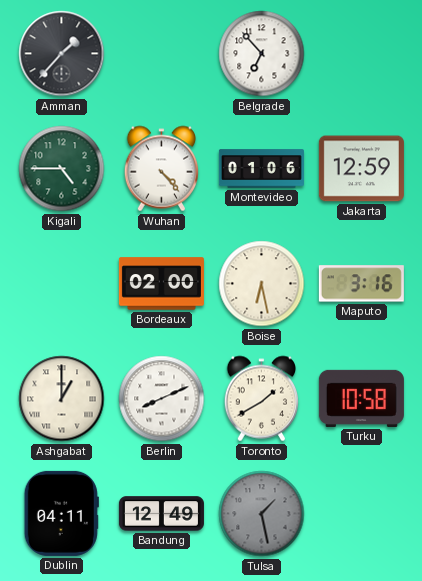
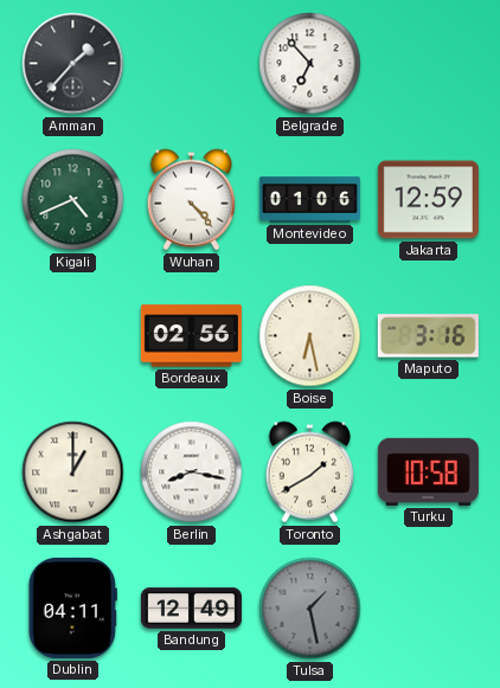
Kigali: 4:45 -> 4:41 (73, 200)
Bordeaux: 02:00 -> 02:56 (191, 336)
Berlin: 8:11 -> 8:17 (192, 472)
